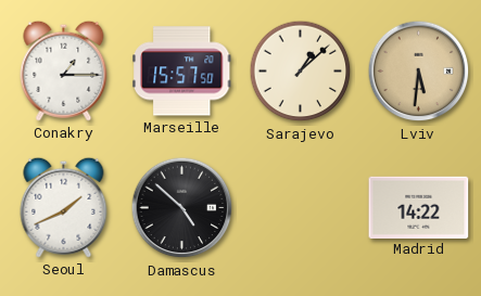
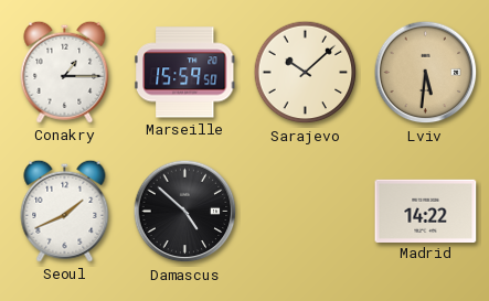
Marseille: 15:57 -> 15:59 (184, 73)
Sarajevo: 1:08 -> 10:08 (306, 73)
